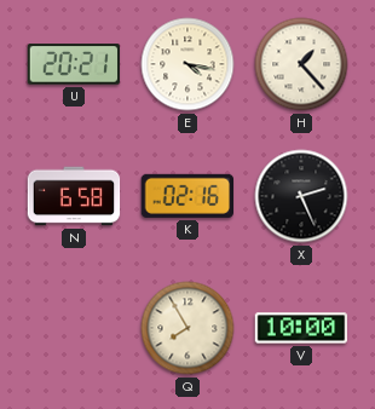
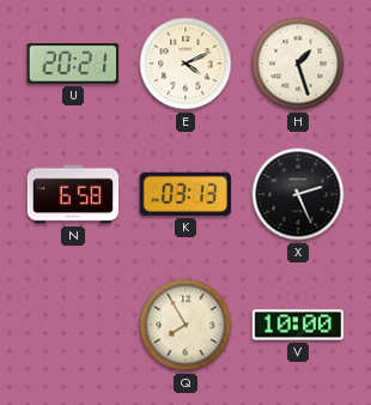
E: 4:17 -> 4:11 (185, 64)
H: 1:23 -> 1:27 (298, 64)
K: 02:16 -> 03:13 (184, 194)
